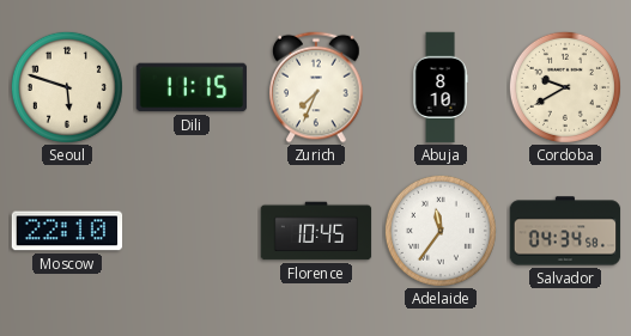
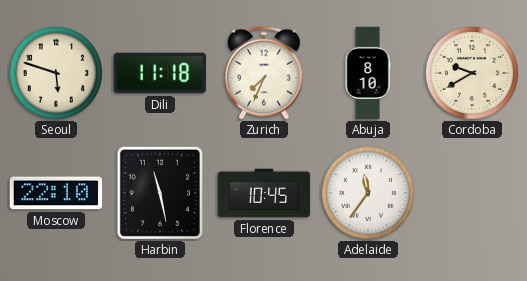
Dili: 11:15 -> 11:18 (160, 73)
Harbin: none -> 11:28 (160, 193)
Salvador: 04:34 -> none (565, 231)
